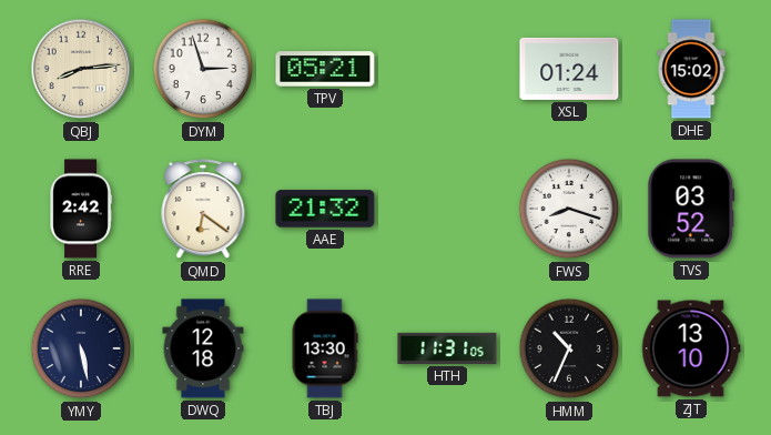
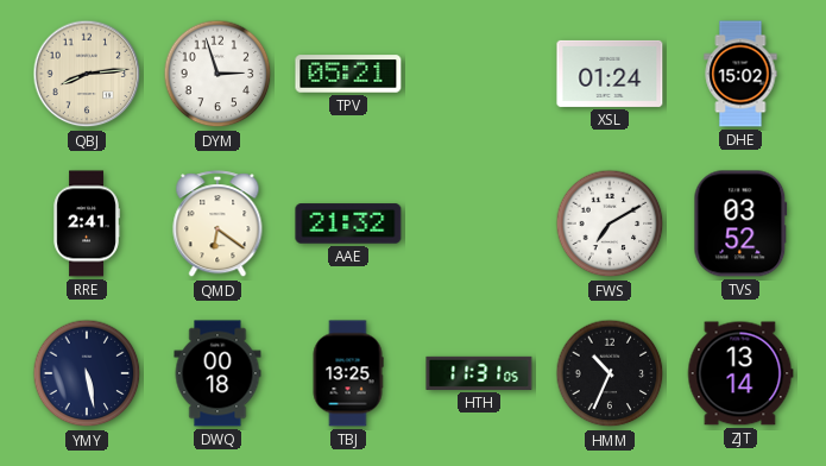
RRE: 2:42 -> 2:41 (87, 223)
FWS: 8:18 -> 7:10 (610, 223)
DWQ: 12:18 -> 00:18 (217, 373)
TBJ: 13:30 -> 13:25 (348, 373)
ZJT: 13:10 -> 13:14 (740, 373)
